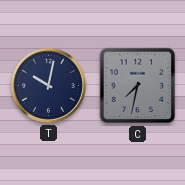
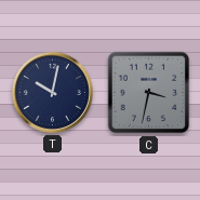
C: 7:32 -> 3:32 (149, 93)
